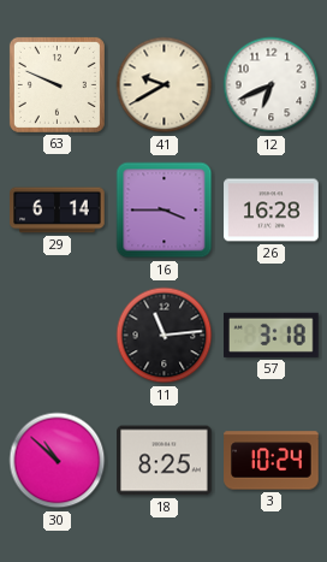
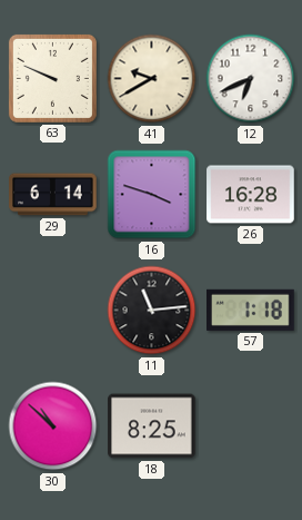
16: 3:45 -> 3:48 (152, 195)
57: 3:18 -> 1:18 (251, 310)
3: 10:24 -> none (272, 461)
